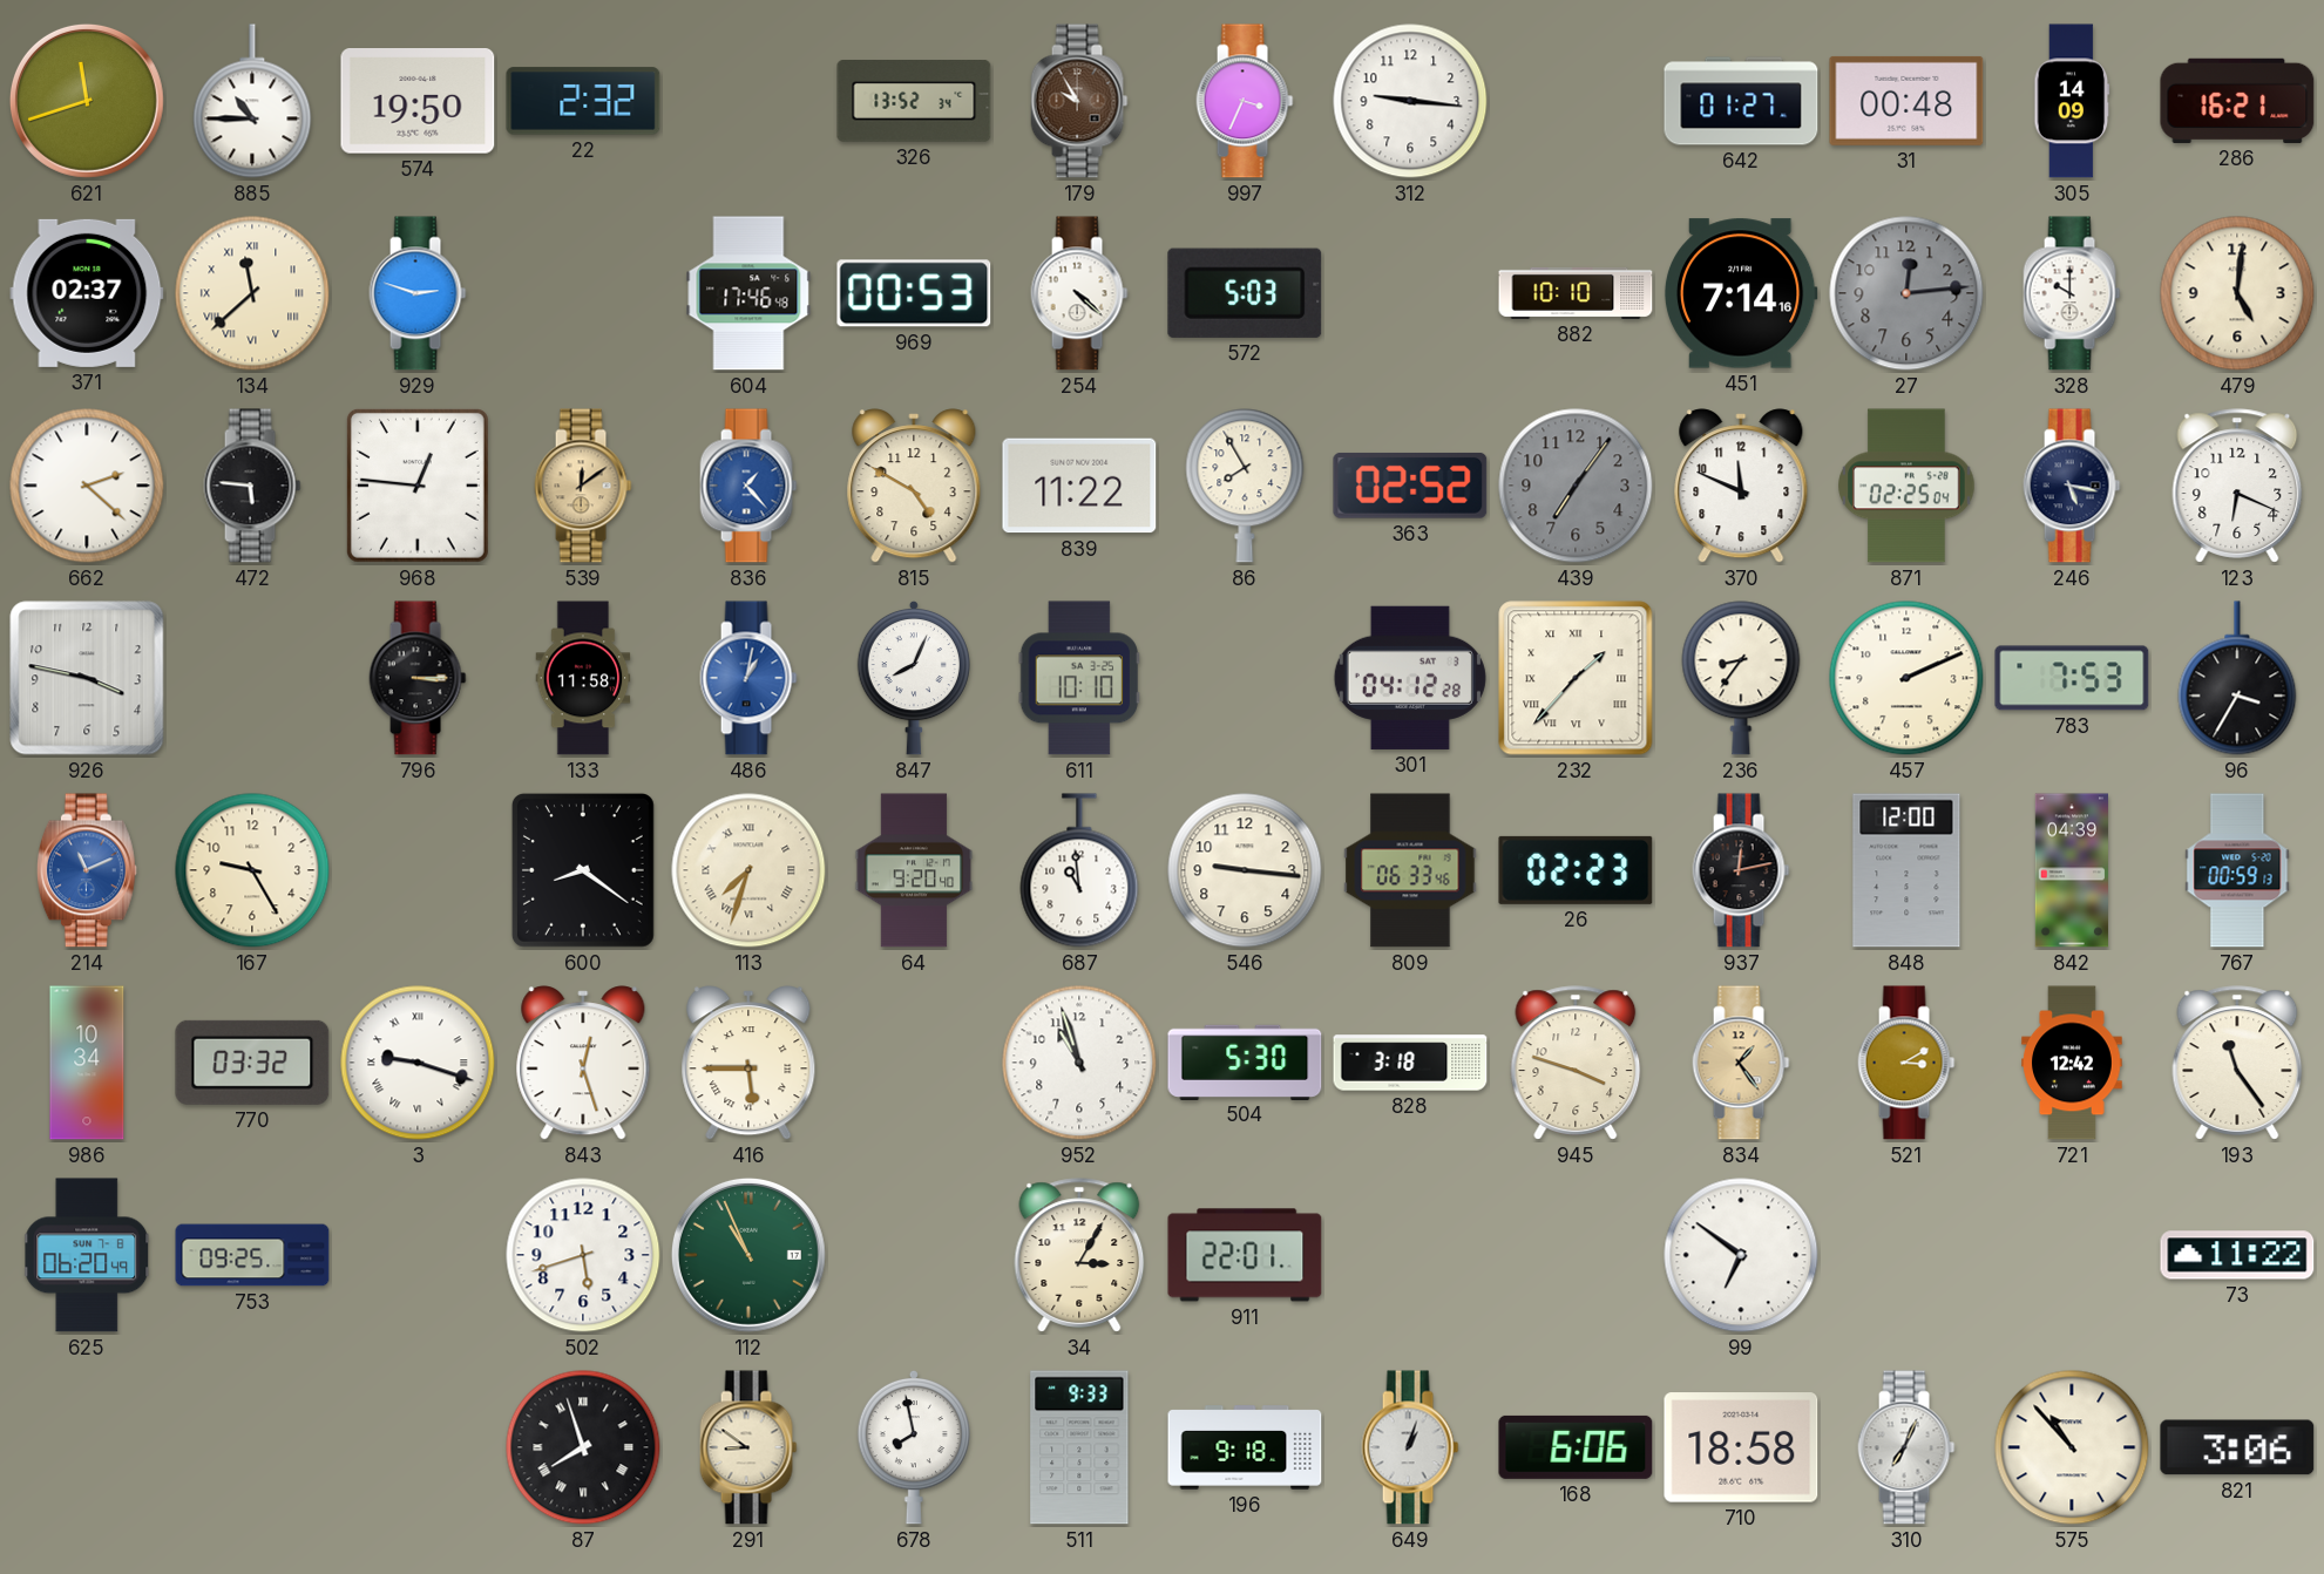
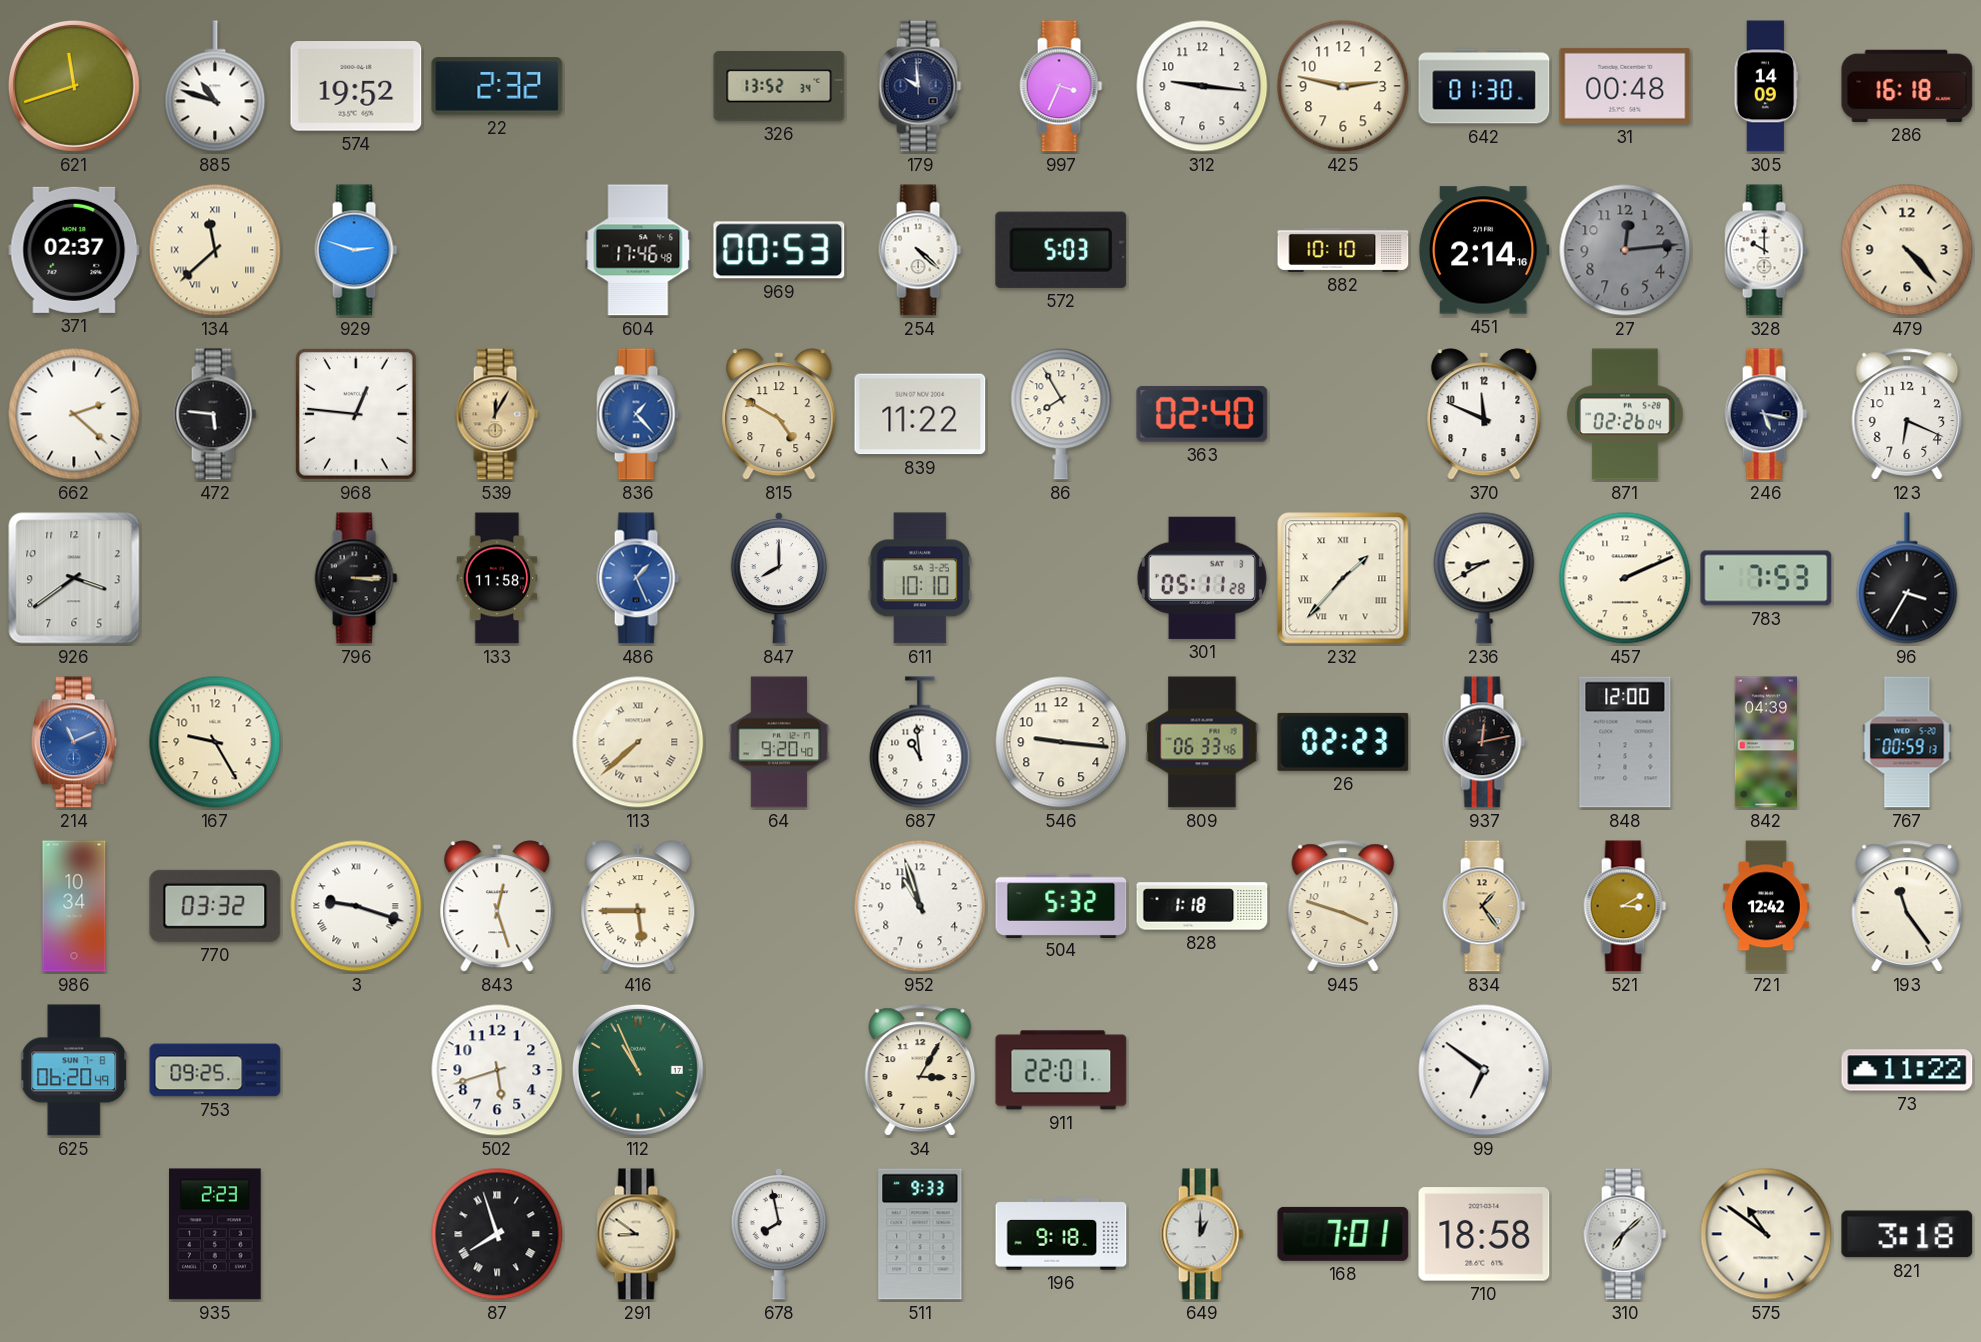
885: 10:45 -> 10:48 (215, 86)
574: 19:50 -> 19:52 (356, 87)
179: 9:55 -> 9:59 (920, 86)
179 dial: brown -> navy (920, 86)
425: none -> 2:47 (1343, 86)
642: 01:27 -> 01:30 (1484, 86)
286: 16:21 -> 16:18 (1907, 86)
451: 7:14 -> 2:14 (1484, 250)
479: 5:01 -> 4:23 (1907, 250)
539: 12:09 -> 12:05 (497, 414)
363: 02:52 -> 02:40 (1202, 414)
439: 7:06 -> none (1576, 486)
871: 02:25 -> 02:26 (1625, 414)
926: 3:47 -> 3:39 (74, 578)
486: 1:02 -> 1:26 (638, 578)
847: 8:04 -> 8:00 (778, 578)
301: 04:12 -> 05:11 (1202, 578)
236: 8:36 -> 8:40 (1484, 578)
600: 8:21 -> none (583, 870)
113: 7:33 -> 7:38 (638, 742)
504: 5:30 -> 5:32 (1061, 905)
828: 3:18 -> 1:18 (1202, 906)
935: none -> 2:23 (215, 1234)
649: 1:03 -> 1:00 (1202, 1234)
168: 6:06 -> 7:01 (1343, 1234)
310: 7:04 -> 7:08 (1625, 1234)
575: 10:53 -> 10:51 (1766, 1234)
821: 3:06 -> 3:18 (1907, 1234)
